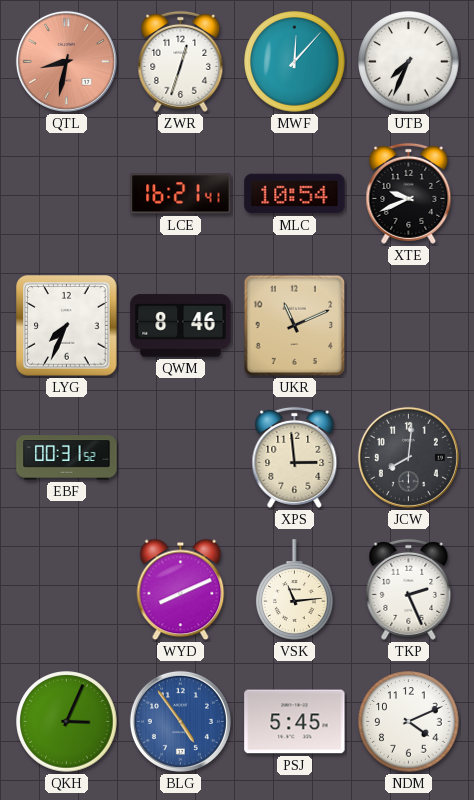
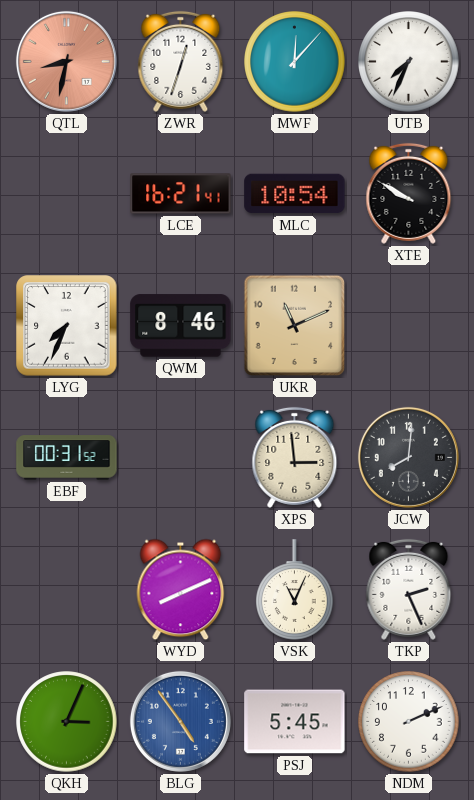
XTE: 9:41 -> 9:50 (409, 193)
VSK: 11:14 -> 11:04 (295, 590)
NDM: 4:11 -> 2:11 (409, 722)
